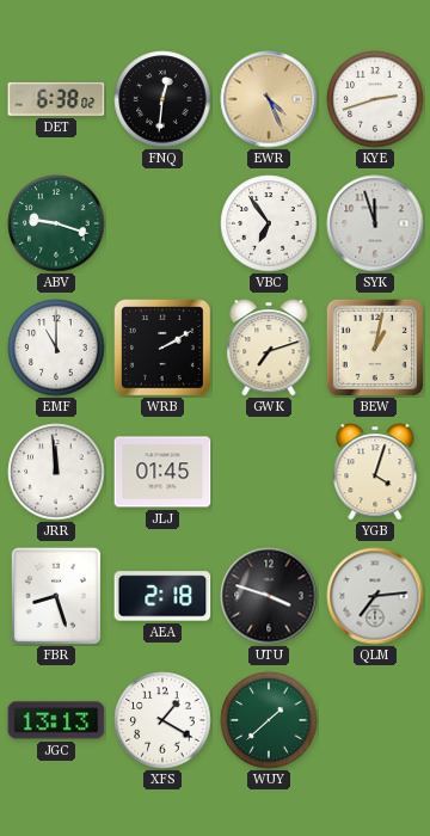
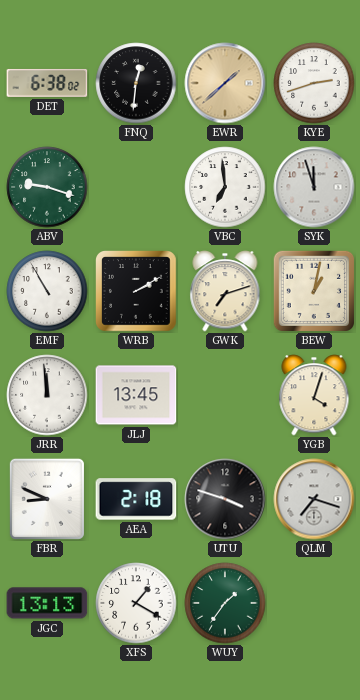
EWR: 4:26 -> 1:38 (225, 83)
VBC: 6:54 -> 6:59 (225, 187)
EMF: 11:00 -> 10:55 (47, 291)
JLJ: 01:45 -> 13:45 (136, 395)
FBR: 8:27 -> 8:49 (47, 499)
QLM: 7:14 -> 7:18 (314, 499)
WUY: 1:38 -> 1:36 (225, 603)
